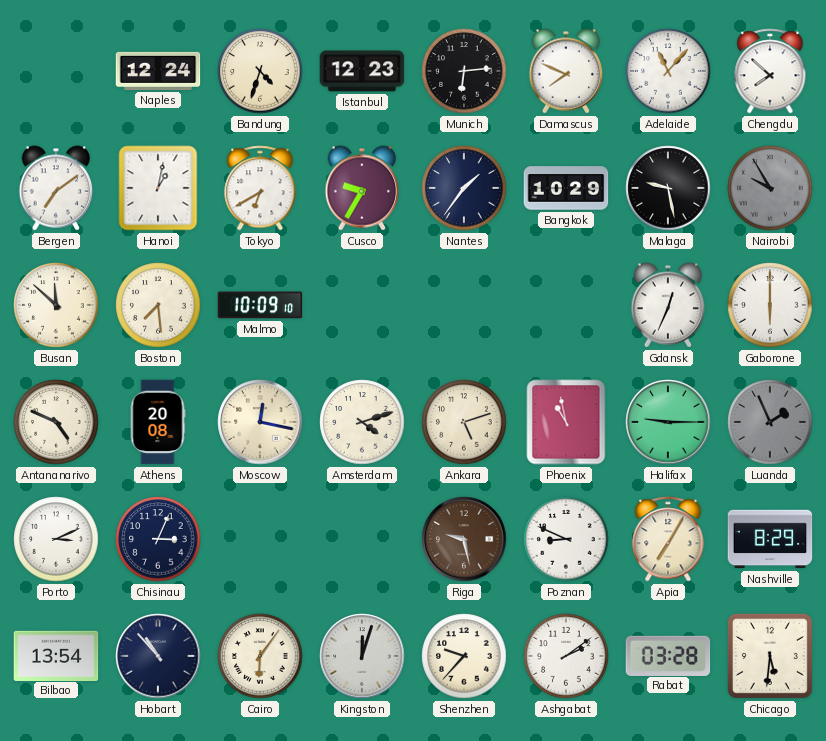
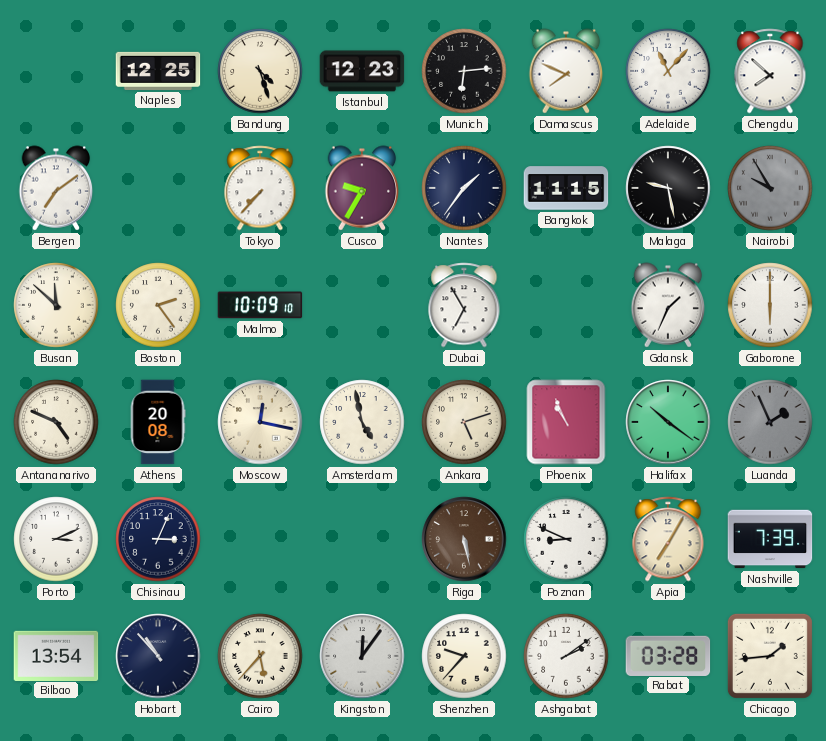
Naples: 12:24 -> 12:25 (158, 71)
Bandung: 4:33 -> 4:27 (260, 71)
Hanoi: 1:02 -> none (158, 188)
Tokyo: 6:40 -> 7:37 (260, 188)
Bangkok: 10:29 -> 11:15 (566, 188)
Boston: 7:29 -> 2:24 (158, 305)
Dubai: none -> 6:55 (464, 305)
Gdansk: 12:34 -> 1:34 (668, 305)
Amsterdam: 4:12 -> 4:58 (362, 422)
Phoenix: 10:58 -> 10:56 (566, 422)
Halifax: 9:15 -> 10:21 (668, 422)
Riga: 9:28 -> 5:28 (464, 539)
Nashville: 8:29 -> 7:39 (770, 539)
Cairo: 6:06 -> 5:37 (260, 656)
Kingston: 12:03 -> 12:06 (362, 656)
Chicago: 5:31 -> 1:44 (770, 656)
